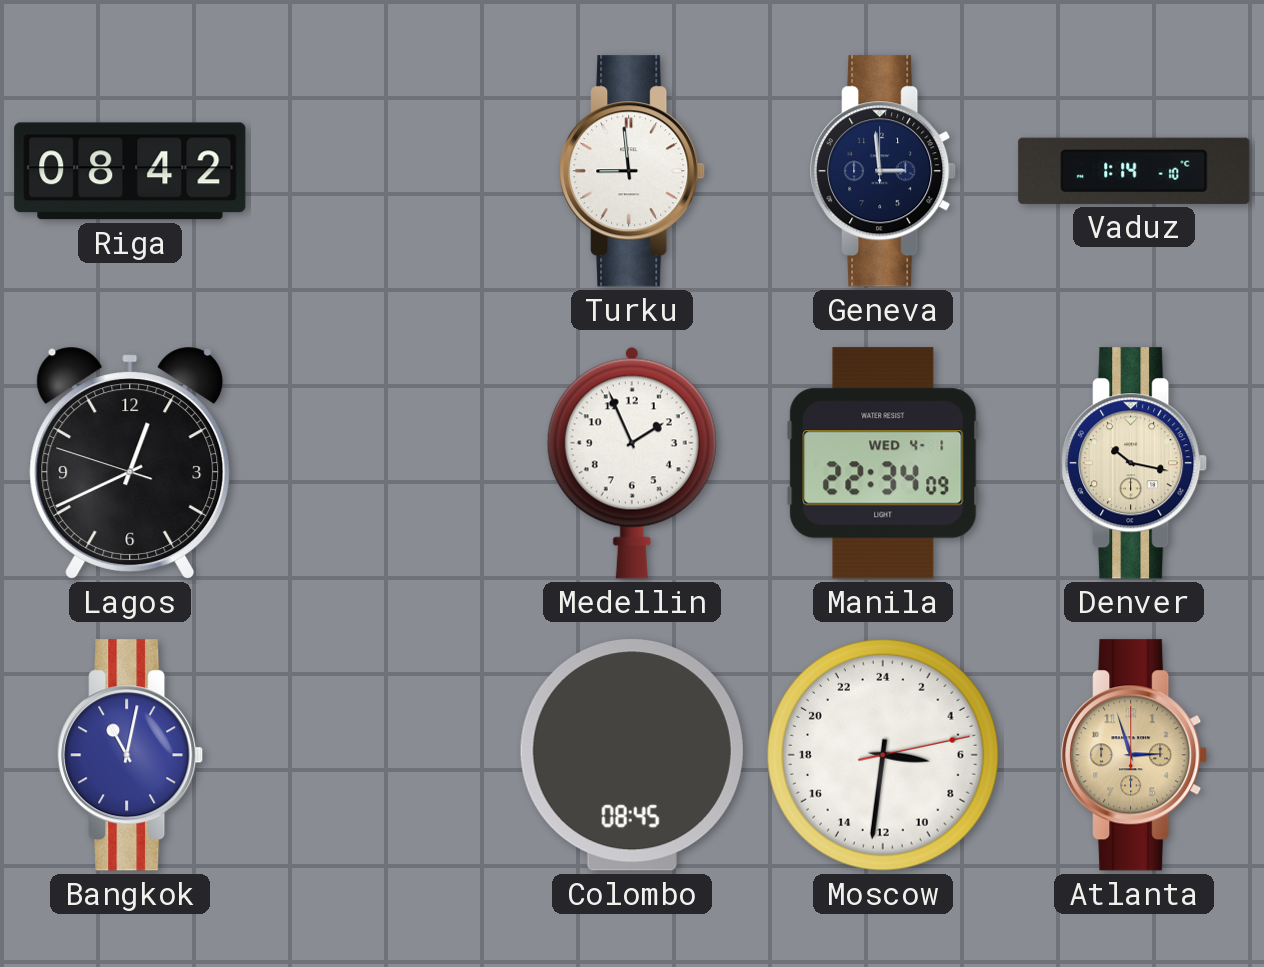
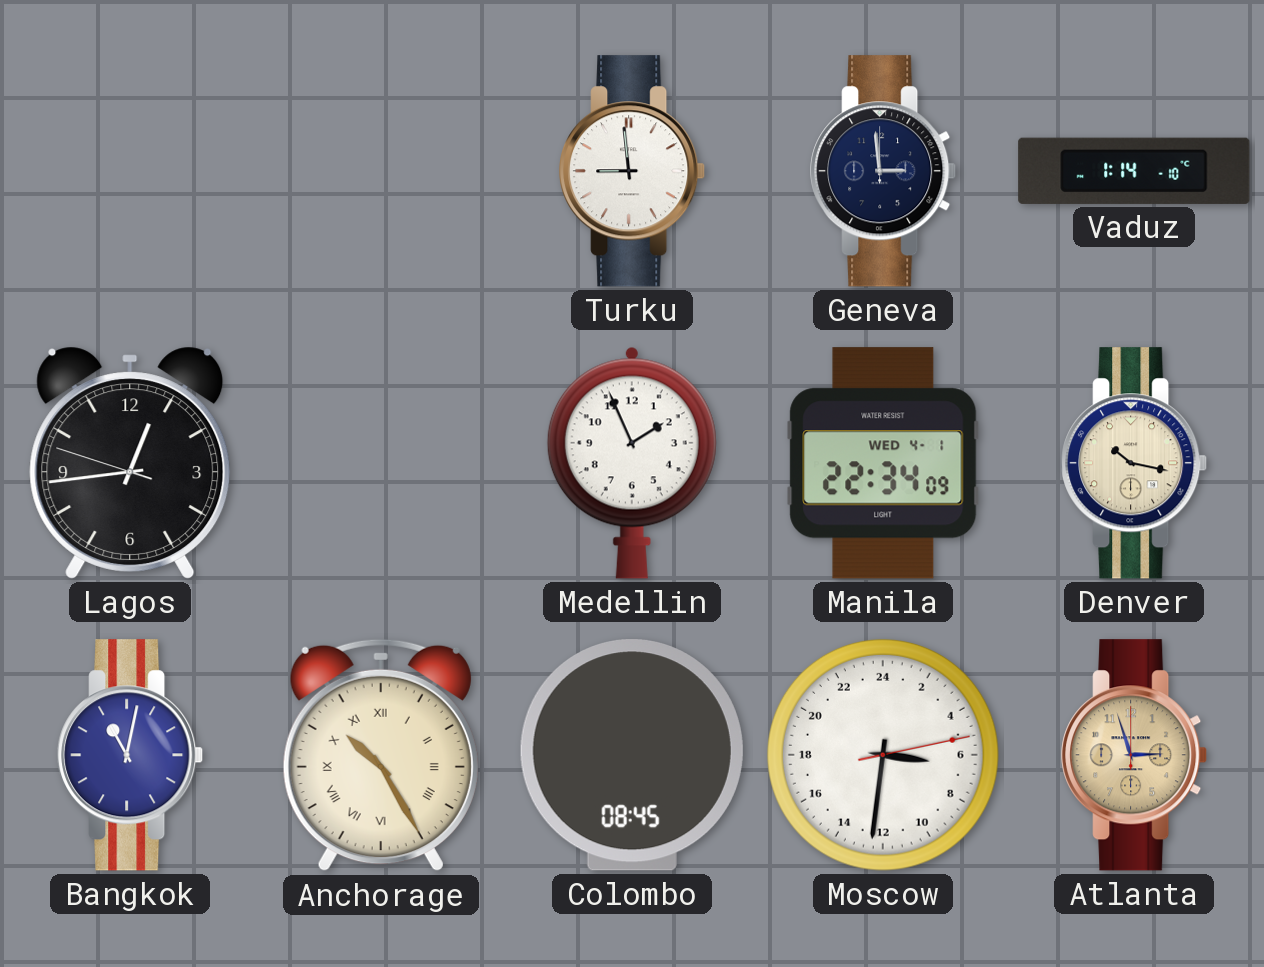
Riga: 08:42 -> none (130, 171)
Lagos: 12:40 -> 12:43 (130, 463)
Anchorage: none -> 10:25 (381, 755)
